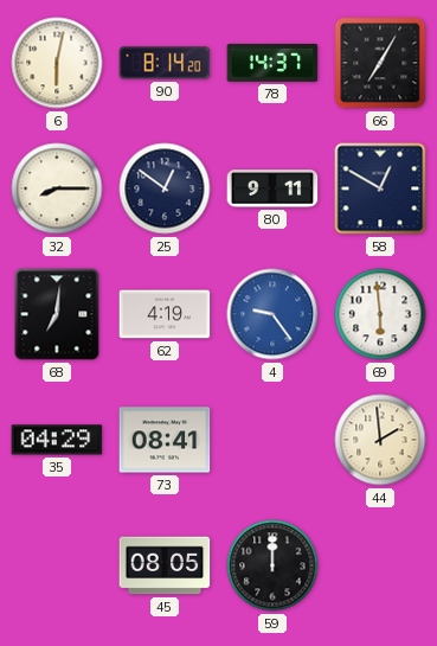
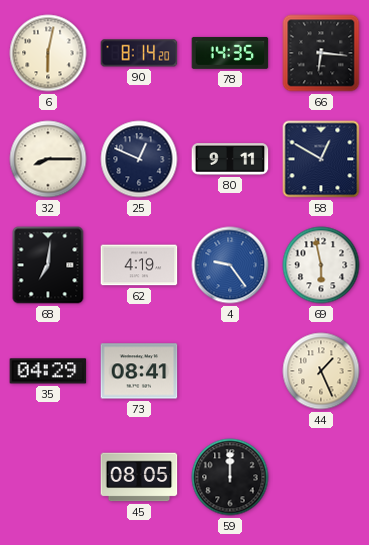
78: 14:37 -> 14:35 (230, 53)
66: 7:05 -> 6:16 (321, 53)
25: 12:51 -> 12:49 (139, 159)
69: 5:59 -> 5:58 (321, 265)
44: 1:59 -> 1:26 (321, 371)
